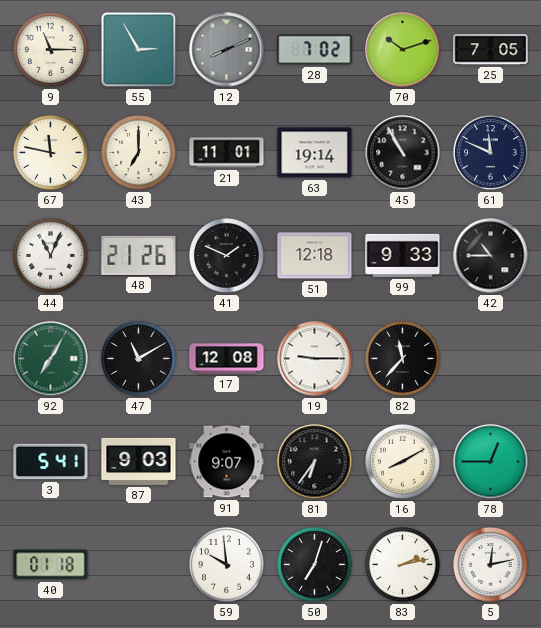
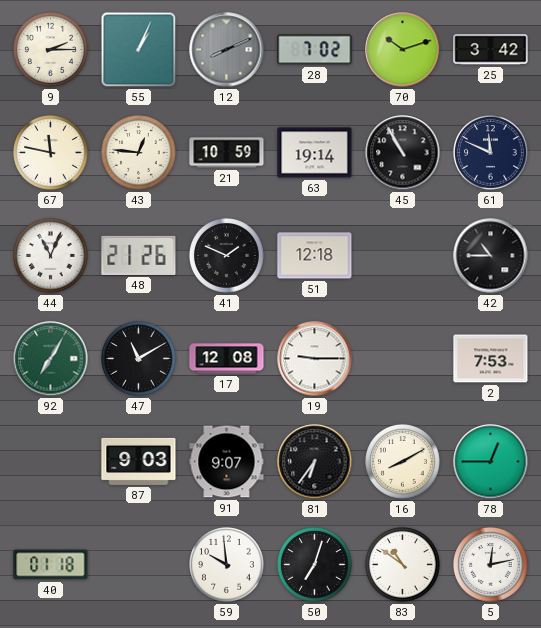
9: 11:15 -> 2:15 (51, 50)
55: 2:55 -> 1:04 (139, 50)
25: 7:05 -> 3:42 (491, 50)
43: 7:00 -> 12:46 (139, 153)
21: 11:01 -> 10:59 (227, 153)
99: 9:33 -> none (403, 255)
82: 11:37 -> none (403, 359)
2: none -> 7:53 (491, 359)
3: 5:41 -> none (51, 462)
83: 2:13 -> 10:51 (403, 565)
